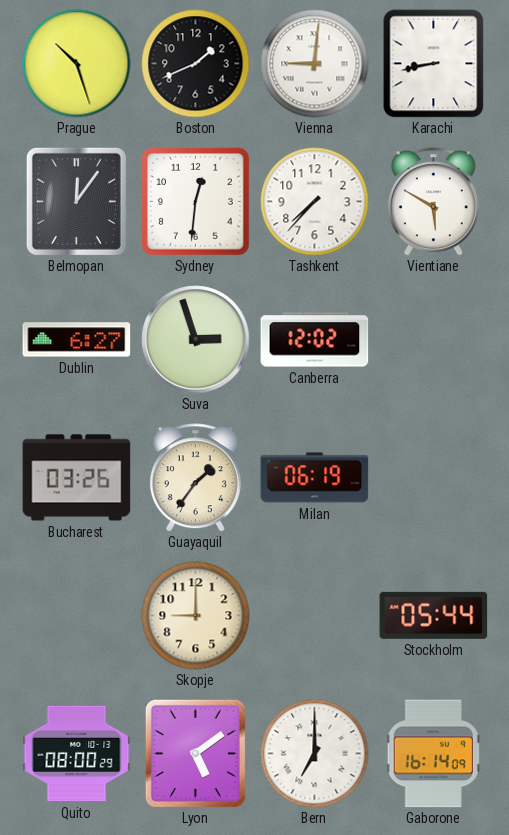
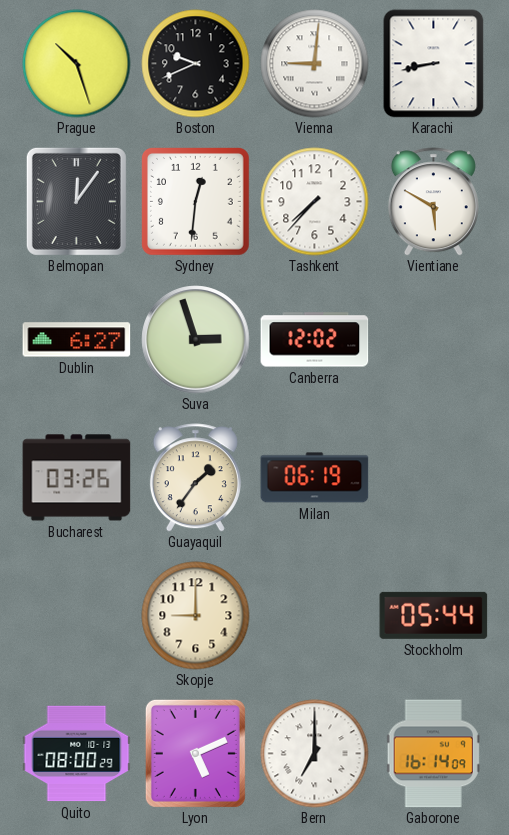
Boston: 1:41 -> 9:41 (196, 64)
Lyon: 5:09 -> 5:11 (195, 753)
